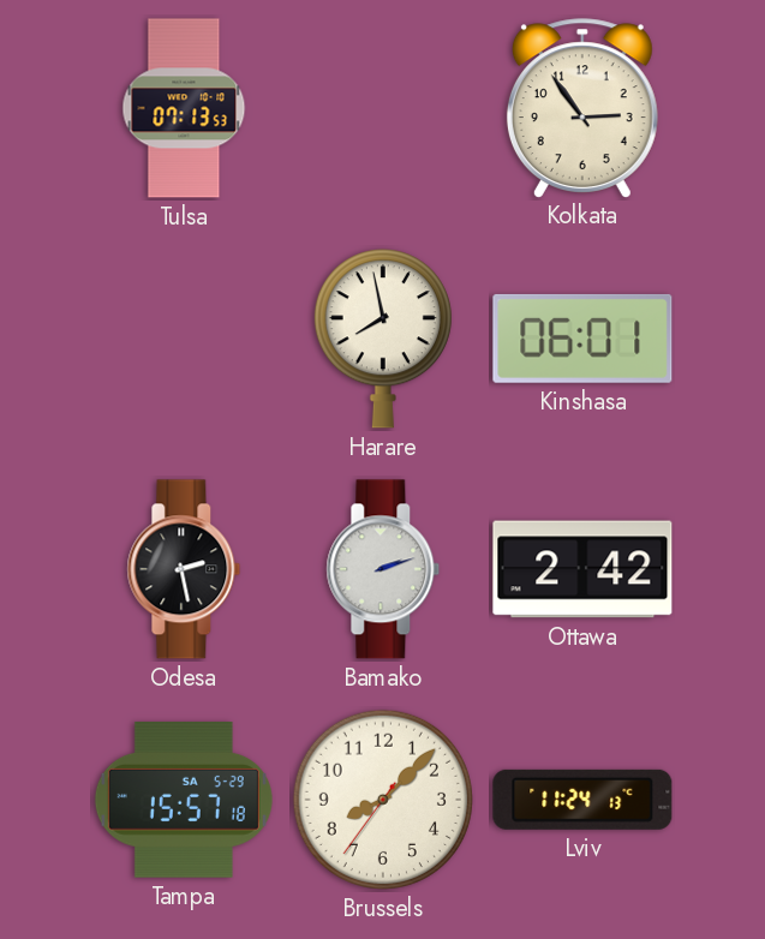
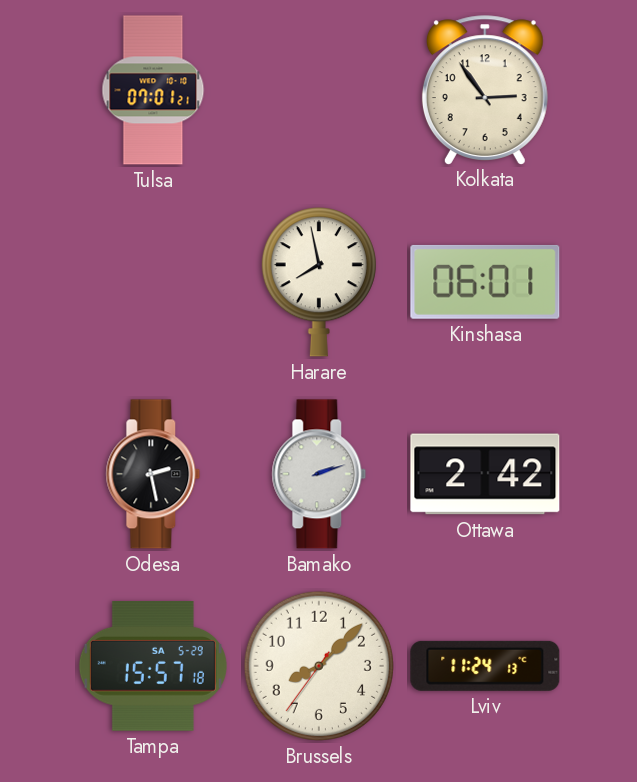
Tulsa: 07:13 -> 07:01 (153, 90)
